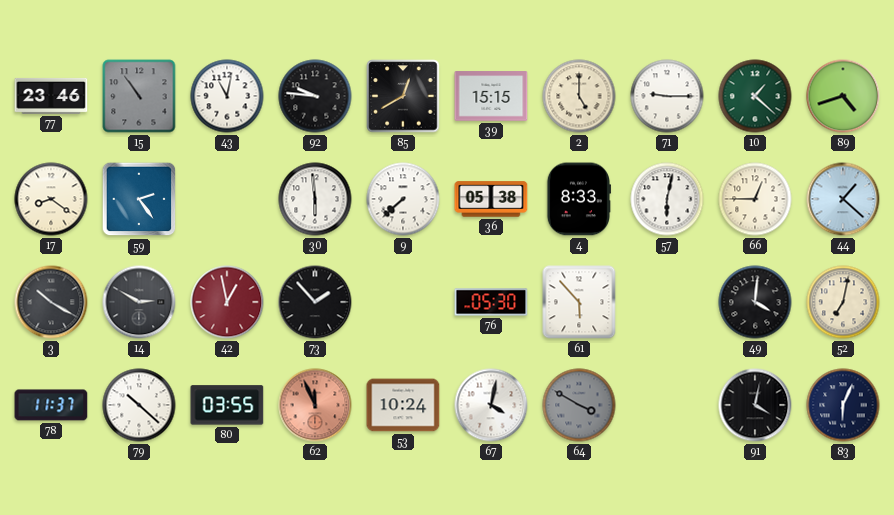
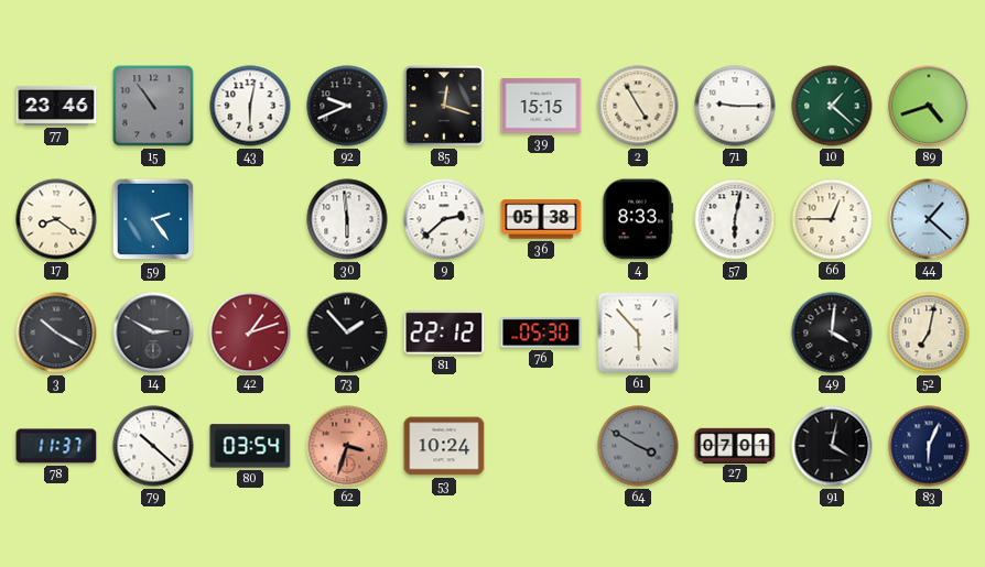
43: 11:02 -> 6:02 (250, 106)
92: 9:46 -> 9:41 (347, 106)
85: 12:40 -> 12:18 (444, 106)
2: 5:00 -> 4:55 (638, 106)
9: 7:38 -> 2:38 (444, 219)
42: 12:58 -> 1:12 (250, 332)
81: none -> 22:12 (444, 332)
80: 03:55 -> 03:54 (250, 446)
62: 11:56 -> 3:33 (347, 446)
67: 4:02 -> none (491, 405)
27: none -> 07:01 (735, 445)
